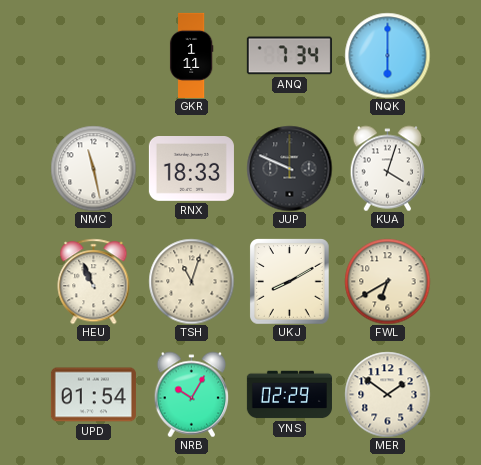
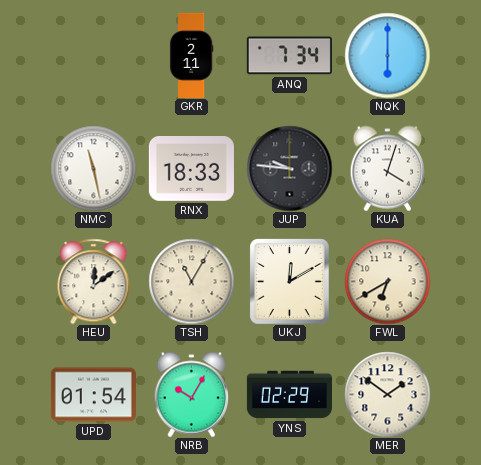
GKR: 1:11 -> 2:11 (191, 55)
JUP: 9:49 -> 9:46 (289, 168)
HEU: 10:56 -> 12:09 (94, 281)
TSH: 11:03 -> 11:05 (191, 281)
UKJ: 8:10 -> 12:10 (290, 281)
